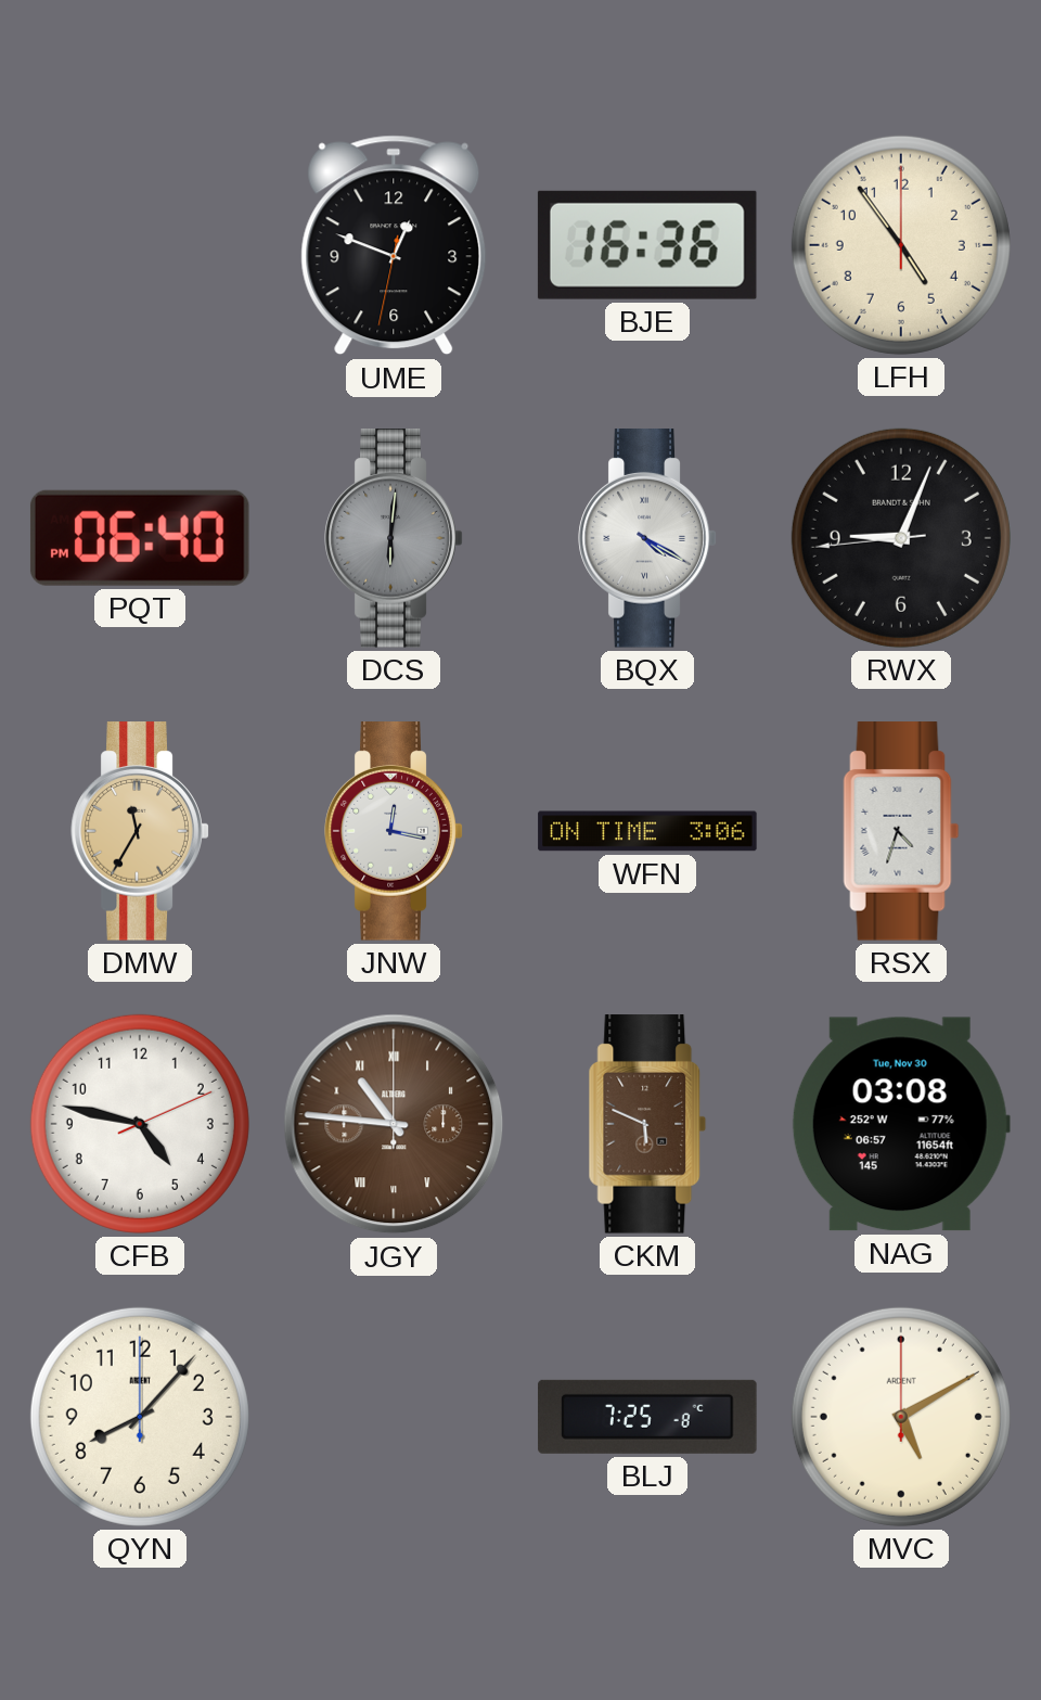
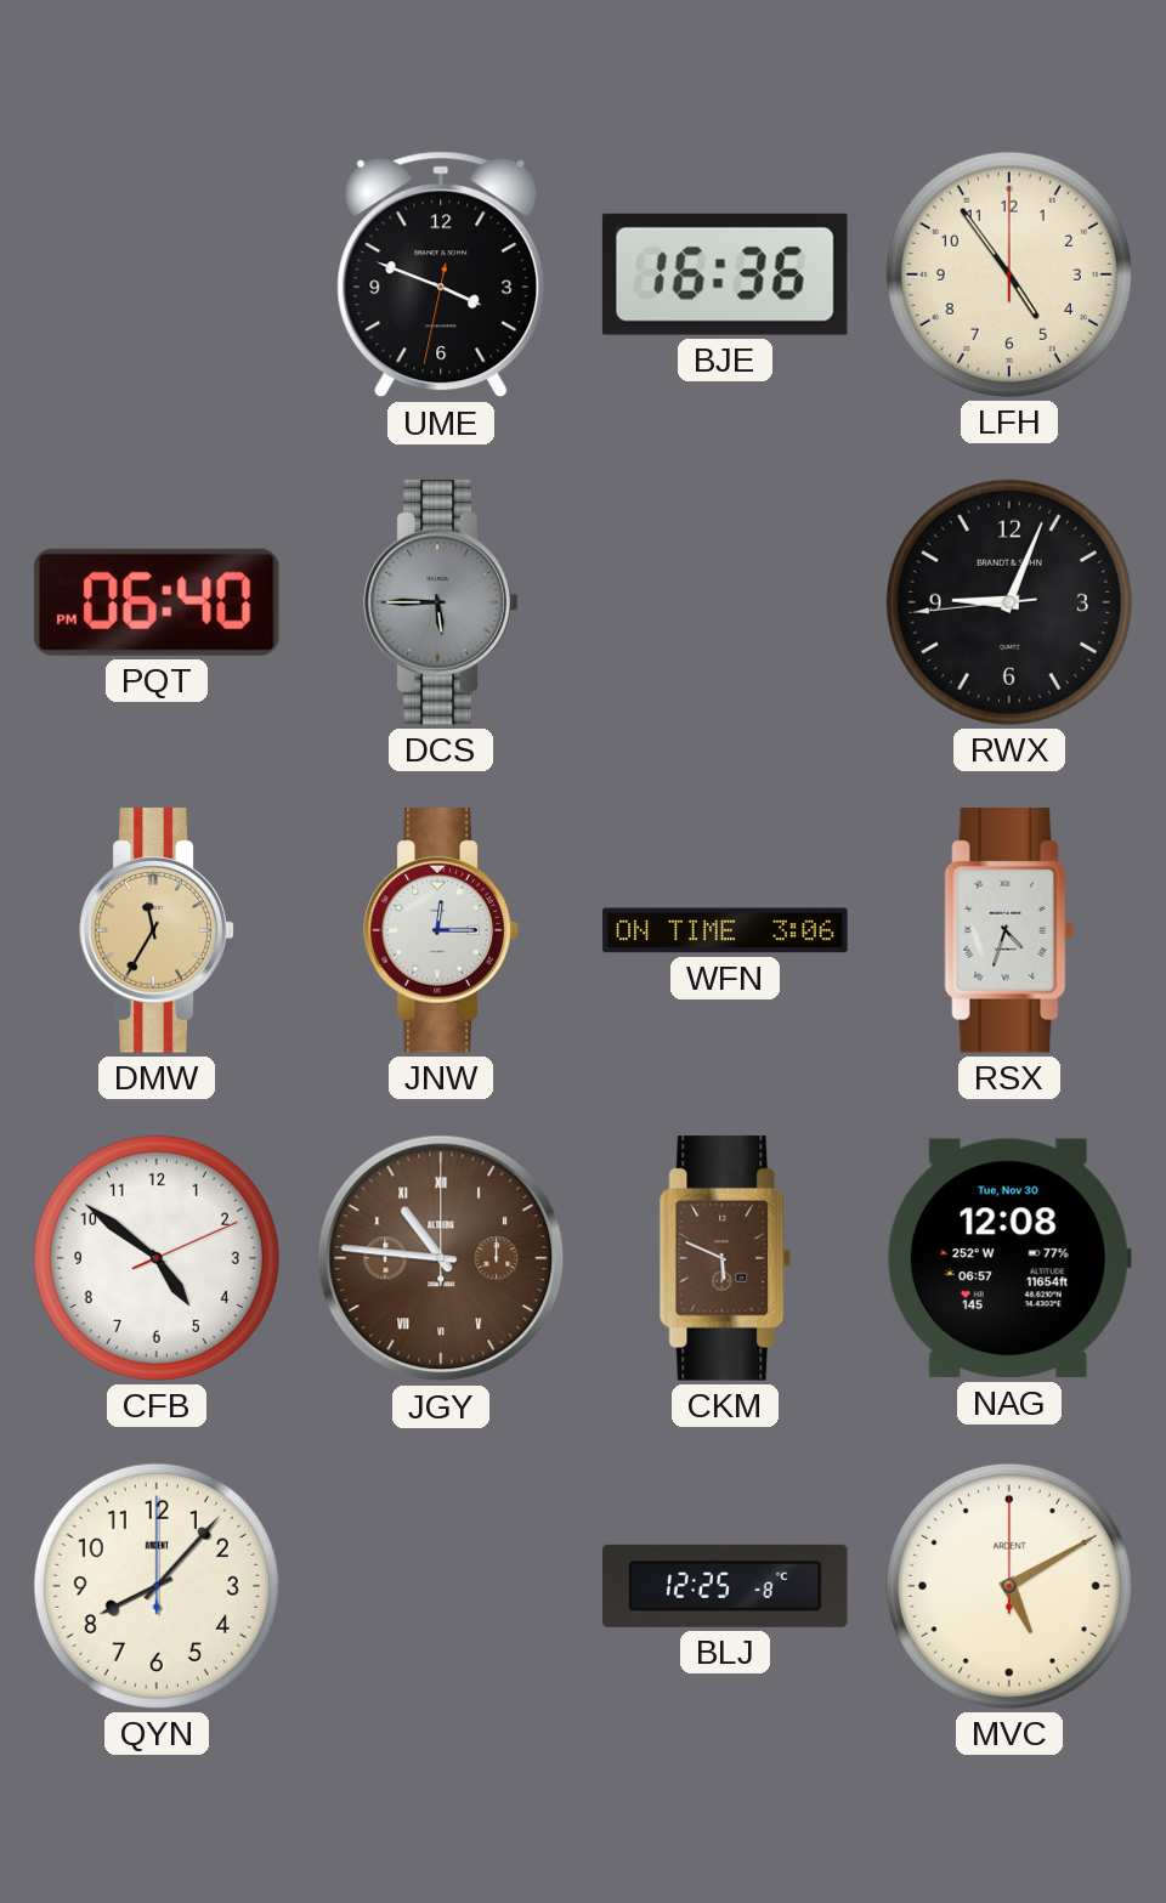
UME: 12:48 -> 3:48 (441, 274)
DCS: 6:01 -> 5:45 (441, 602)
BQX: 4:20 -> none (647, 538)
JNW: 12:17 -> 12:15 (441, 930)
CFB: 4:47 -> 4:51 (157, 1258)
NAG: 03:08 -> 12:08 (1009, 1258)
BLJ: 7:25 -> 12:25 (725, 1586)
